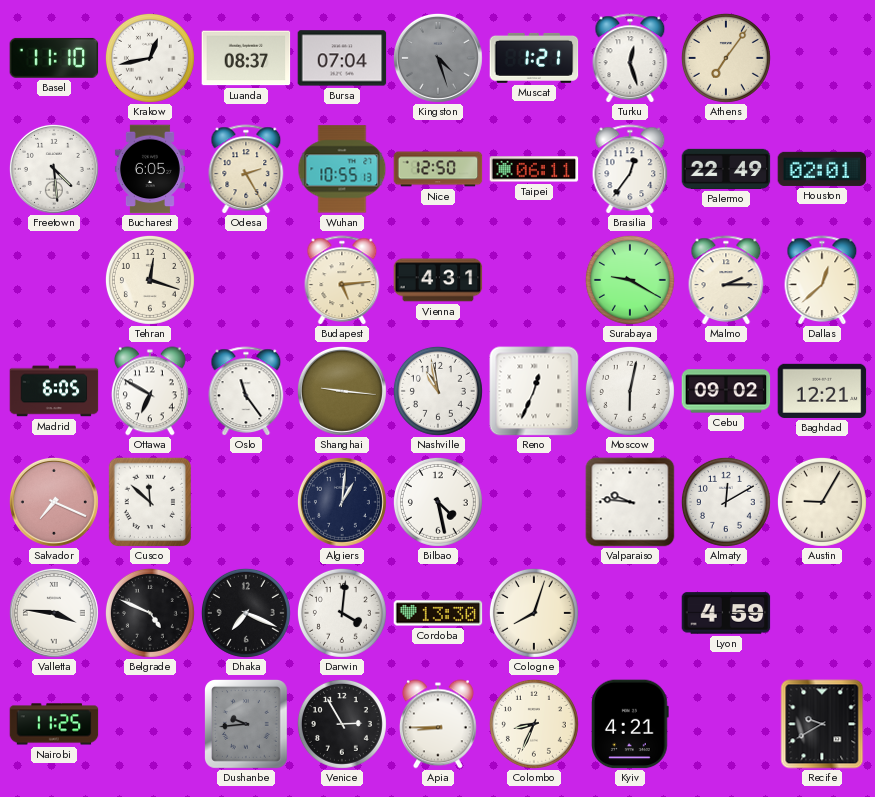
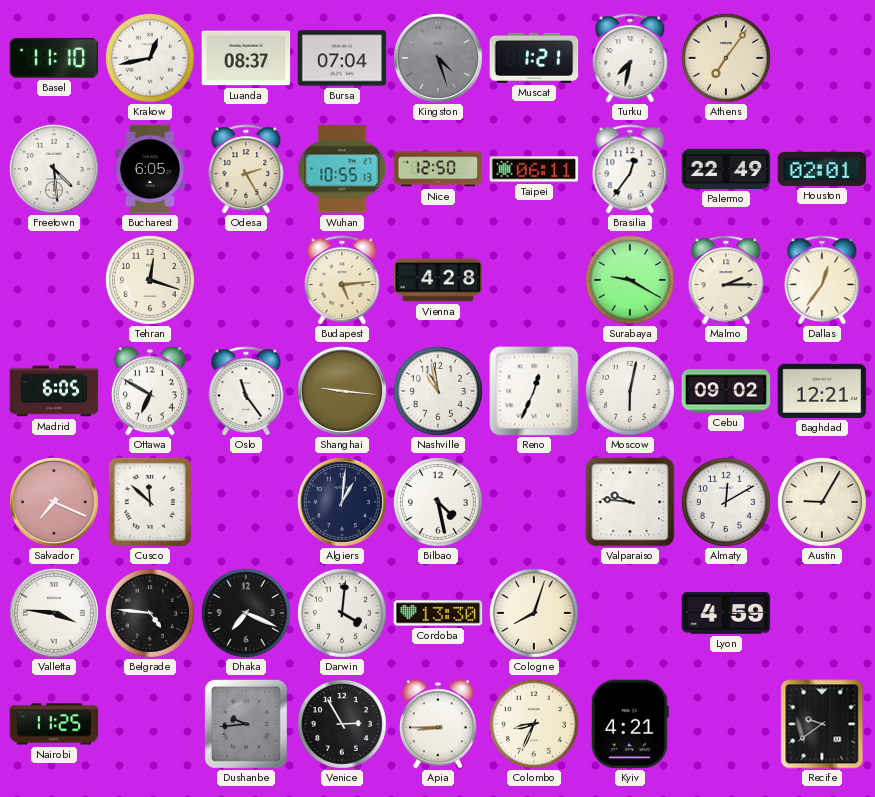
Turku: 12:27 -> 7:32 (630, 58)
Vienna: 4:31 -> 4:28 (438, 280)
Dallas: 12:38 -> 12:36 (822, 280)
Belgrade: 4:49 -> 4:46 (150, 613)
Recife: 9:40 -> 9:39 (822, 724)
